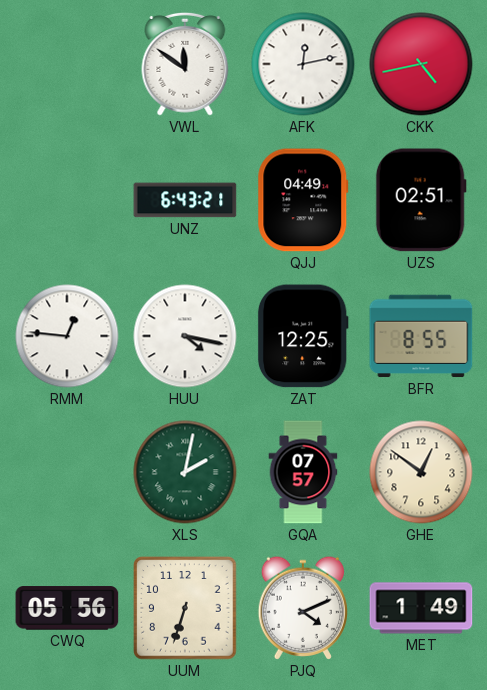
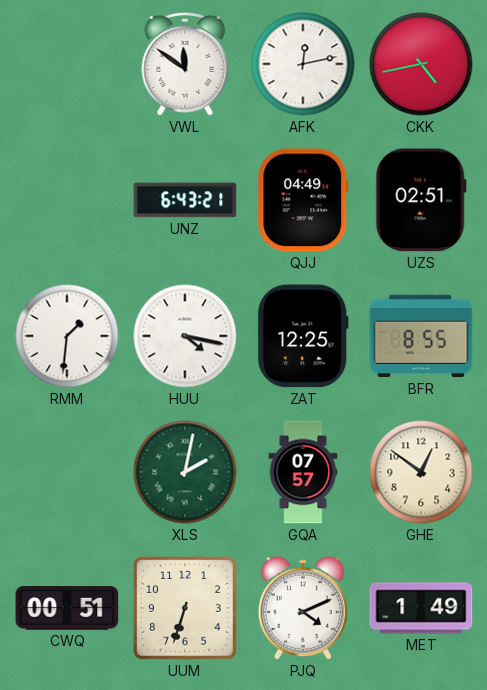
RMM: 12:46 -> 1:31 (67, 336)
CWQ: 05:56 -> 00:51 (67, 608)
